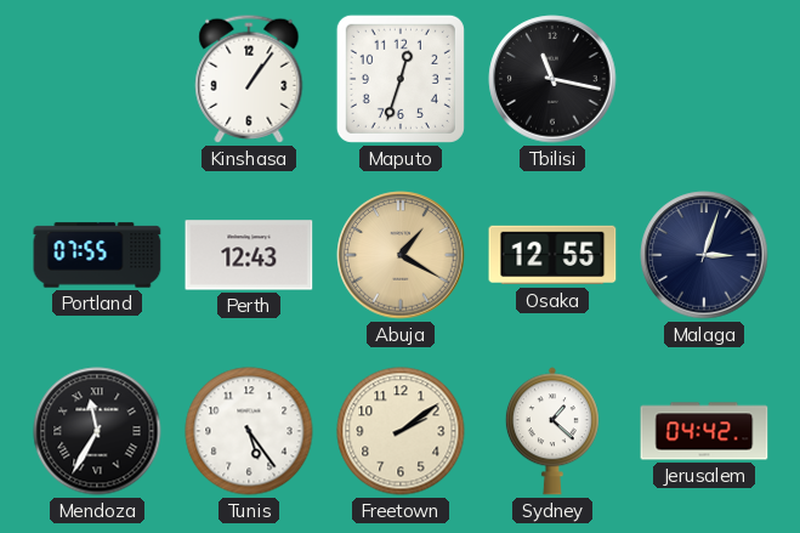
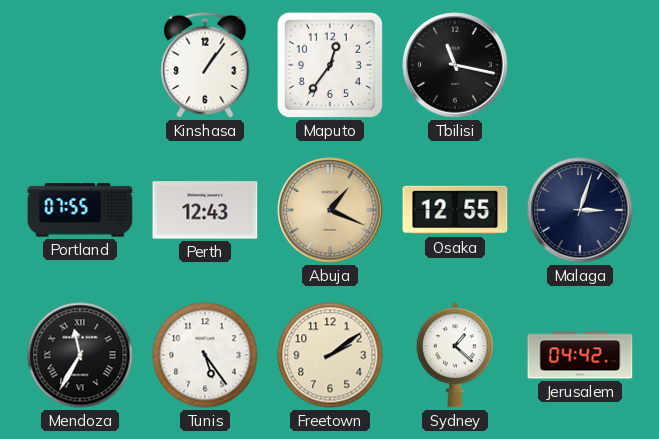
Maputo: 12:33 -> 12:36 (330, 65)
Abuja: 1:20 -> 1:19 (330, 210)
